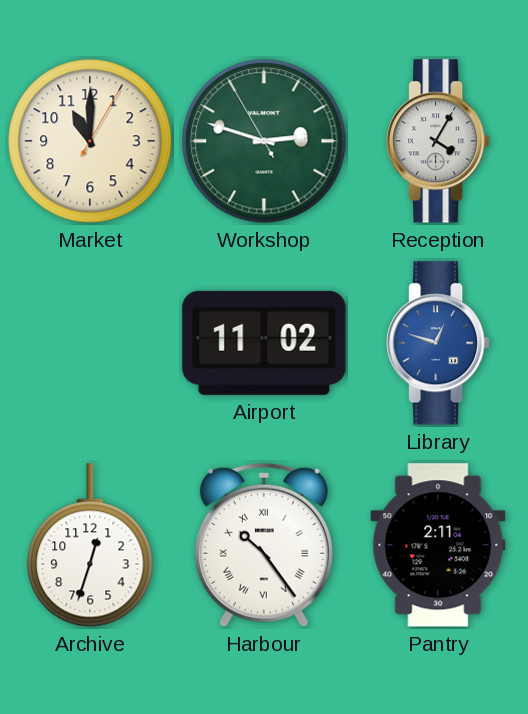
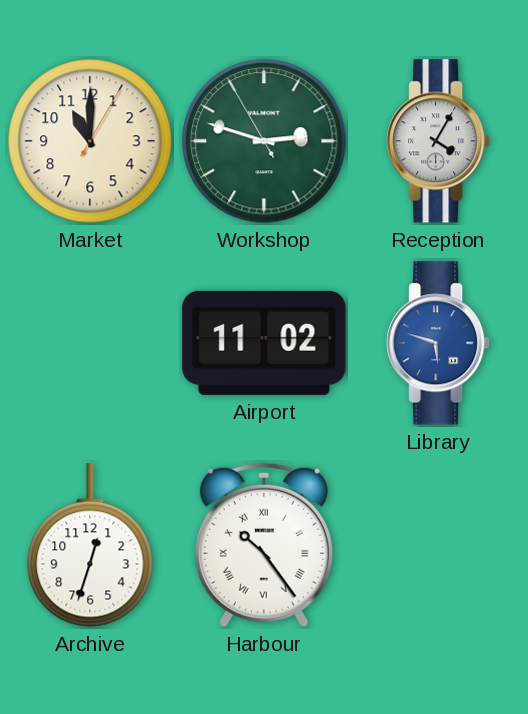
Library: 12:48 -> 5:48 (438, 343)
Pantry: 2:11 -> none (438, 545)
